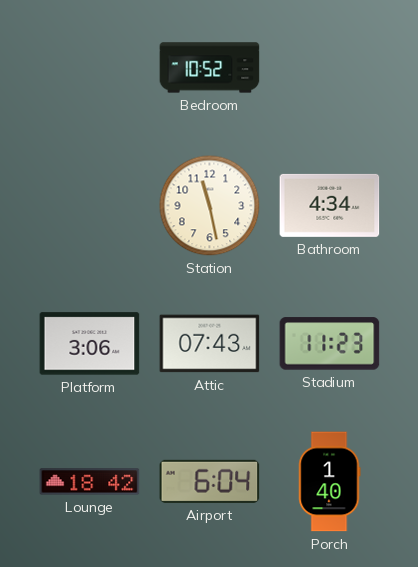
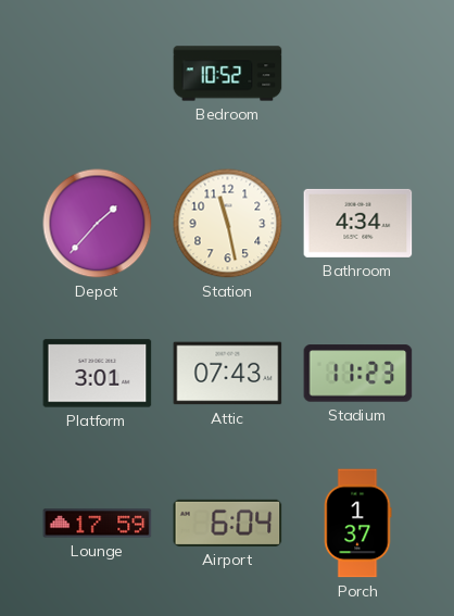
Depot: none -> 1:37 (98, 224)
Platform: 3:06 -> 3:01 (98, 374)
Lounge: 18:42 -> 17:59 (98, 524)
Porch: 1:40 -> 1:37 (358, 524)
